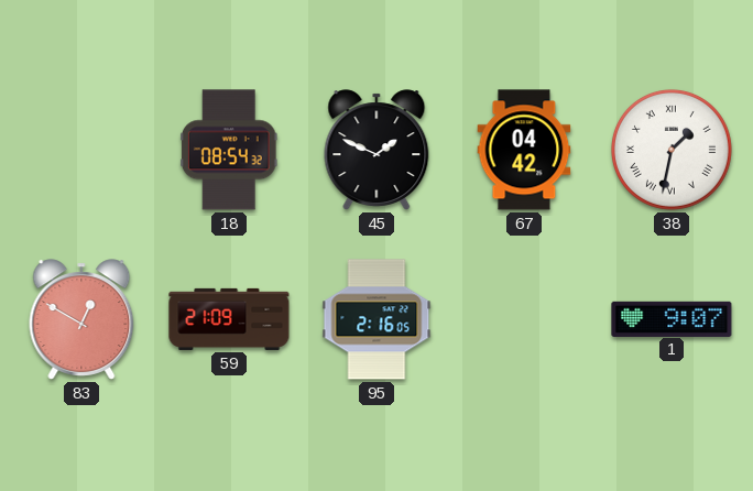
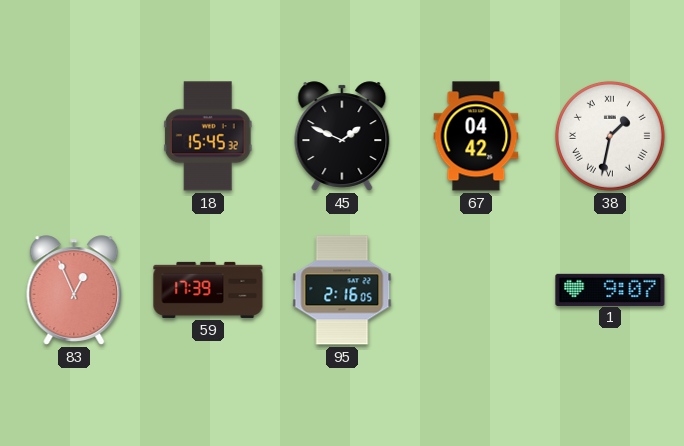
18: 08:54 -> 15:45 (208, 136)
83: 12:50 -> 12:56 (74, 290)
59: 21:09 -> 17:39 (208, 290)
